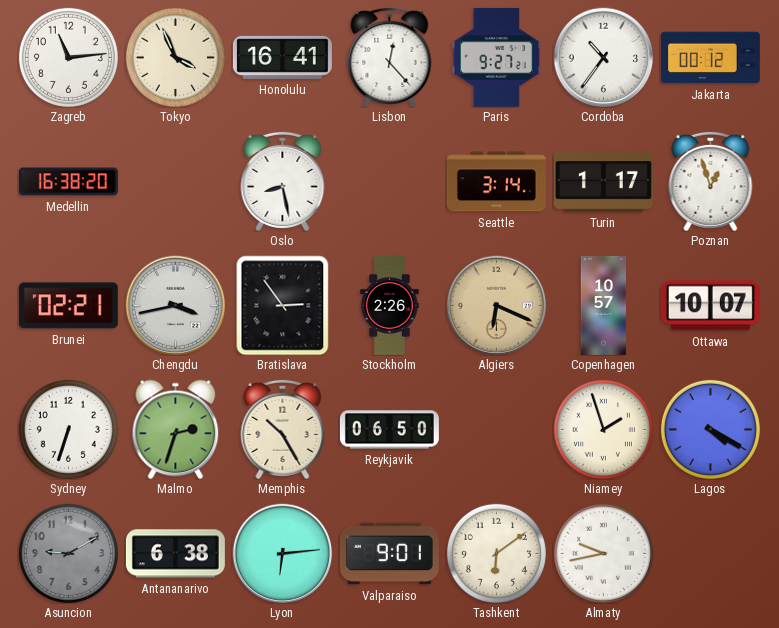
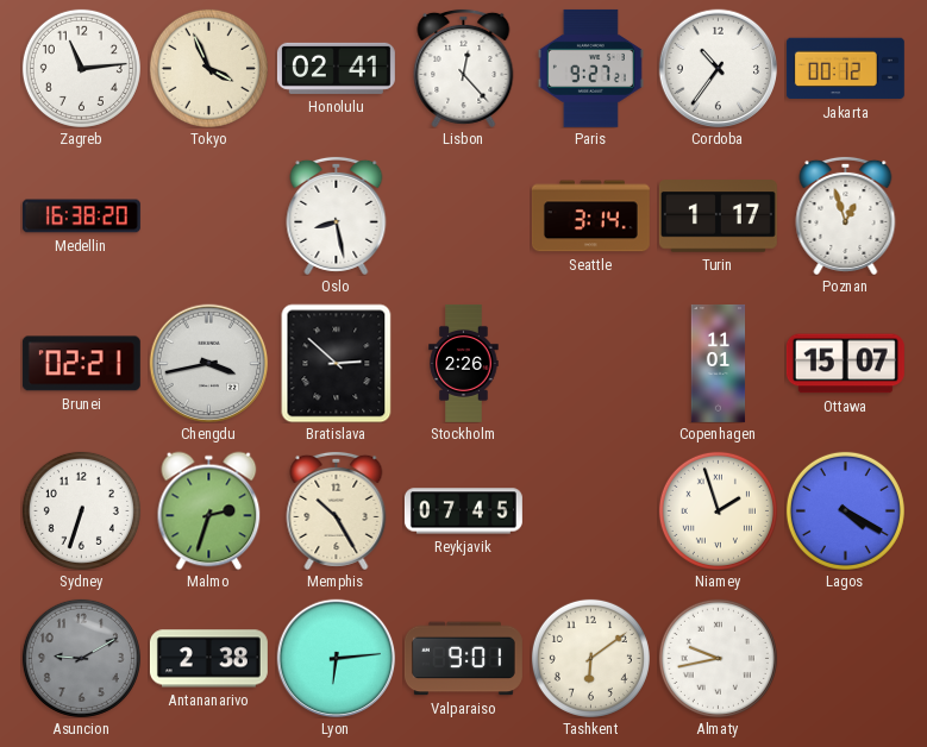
Honolulu: 16:41 -> 02:41 (336, 68)
Bratislava: 2:54 -> 2:52 (337, 363)
Algiers: 6:19 -> none (496, 305)
Copenhagen: 10:57 -> 11:01 (719, 363)
Ottawa: 10:07 -> 15:07 (845, 364)
Reykjavik: 06:50 -> 07:45 (463, 511)
Antananarivo: 6:38 -> 2:38 (208, 659)
